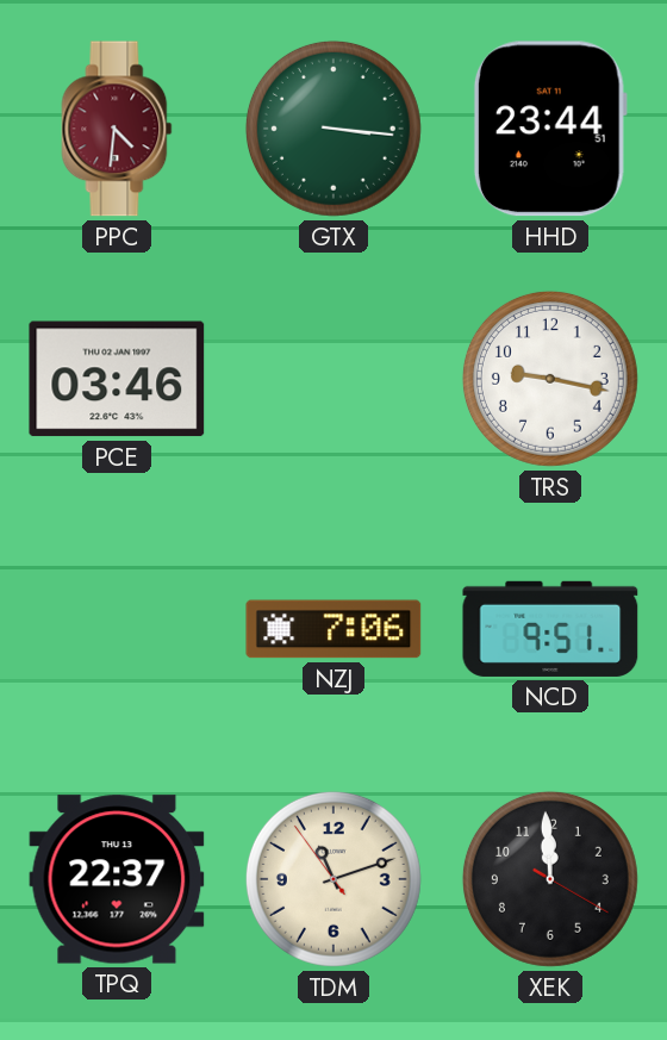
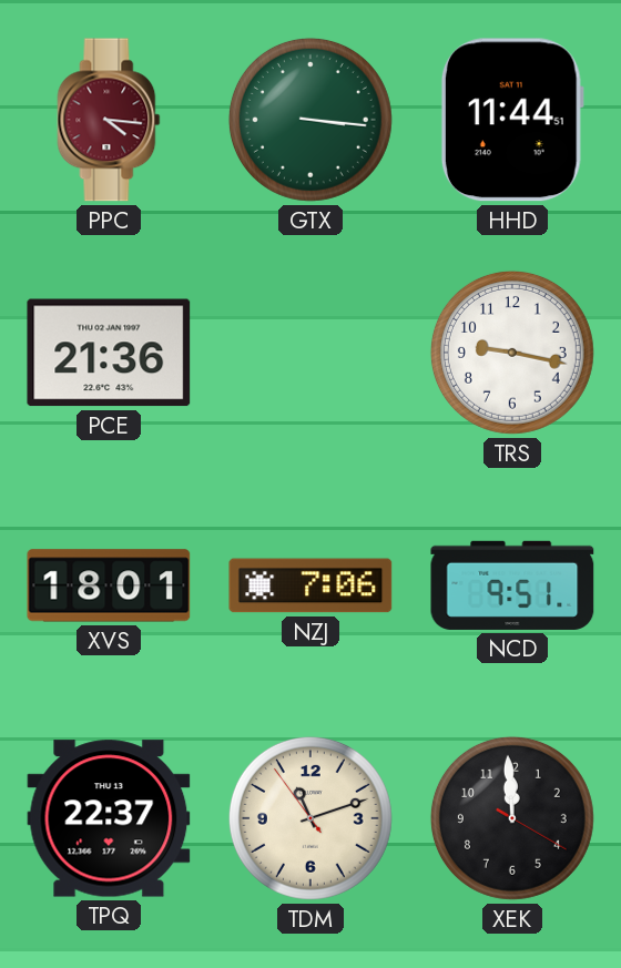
PPC: 4:31 -> 4:16 (109, 120)
HHD: 23:44 -> 11:44 (512, 120)
PCE: 03:46 -> 21:36 (109, 353)
XVS: none -> 18:01 (109, 585)
